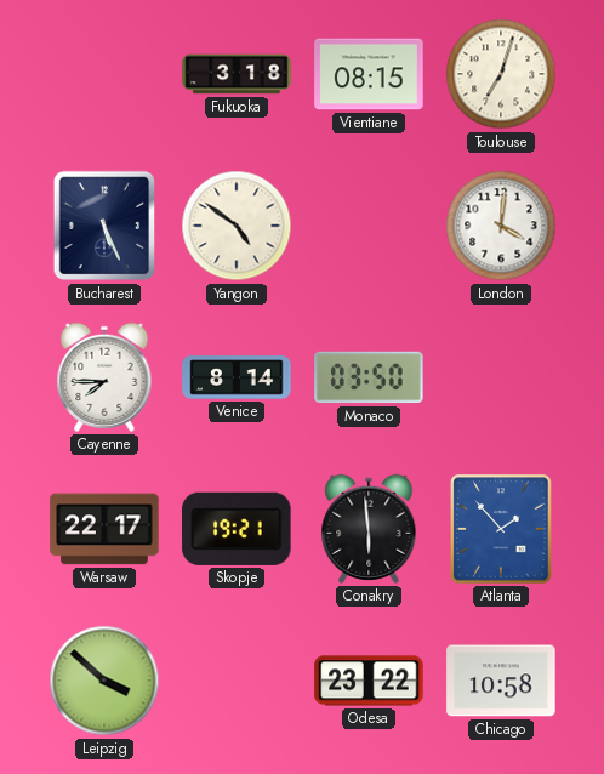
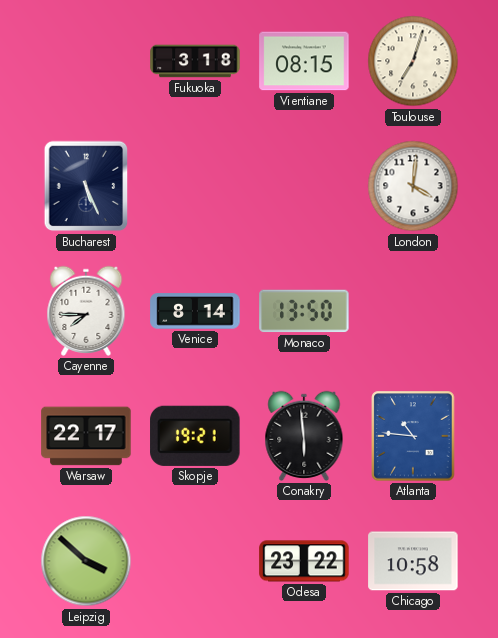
Yangon: 4:51 -> none (237, 226)
Monaco: 03:50 -> 13:50 (304, 311)
Atlanta: 1:53 -> 10:46 (413, 436)
